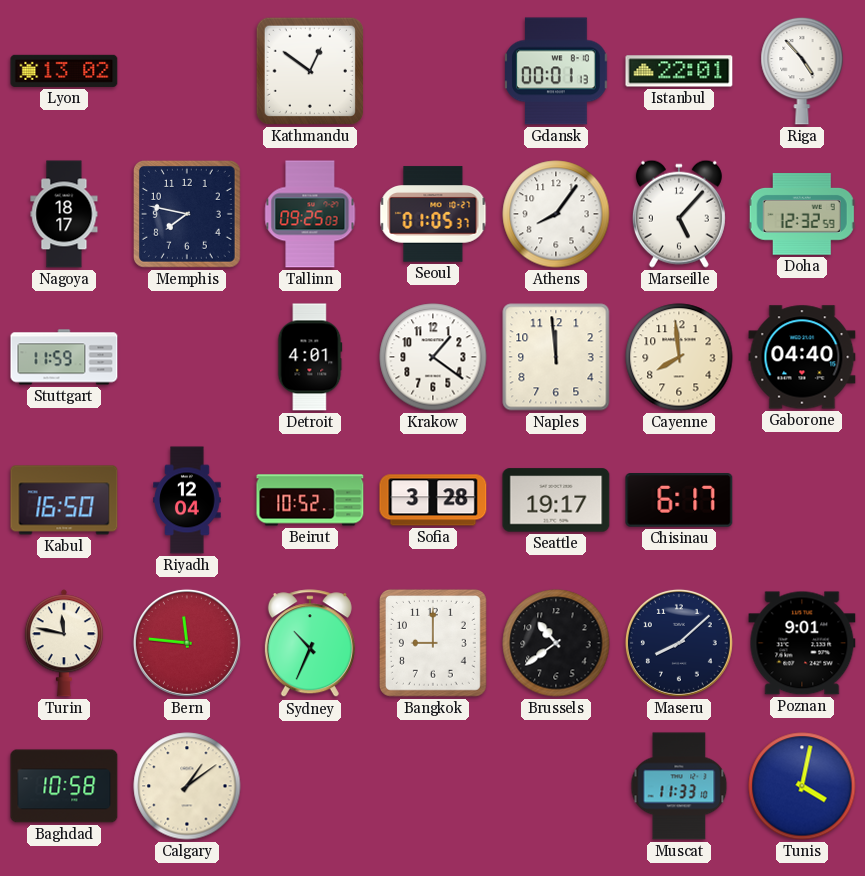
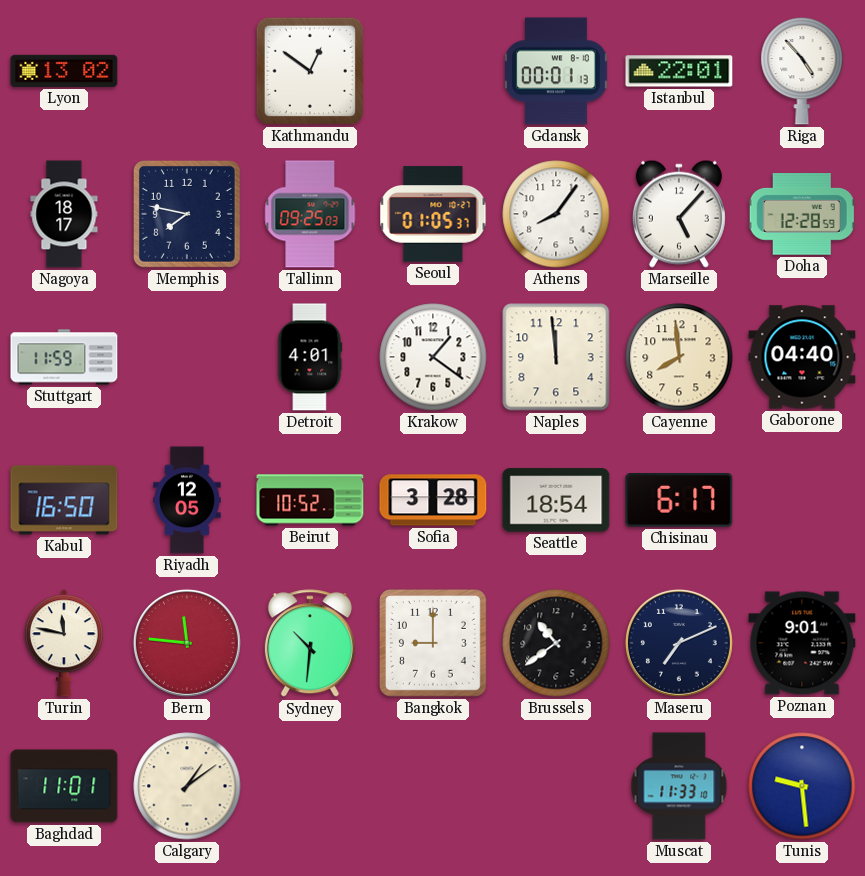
Doha: 12:32 -> 12:28 (802, 214)
Riyadh: 12:04 -> 12:05 (187, 500)
Seattle: 19:17 -> 18:54 (556, 500)
Sydney: 10:34 -> 10:31 (310, 644)
Maseru: 8:08 -> 7:11 (679, 643)
Baghdad: 10:58 -> 11:01 (64, 786)
Tunis: 4:02 -> 9:29 (802, 786)
